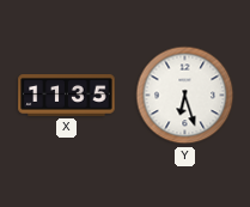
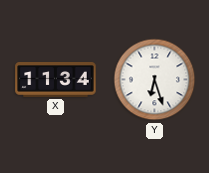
X: 11:35 -> 11:34 (56, 80)
